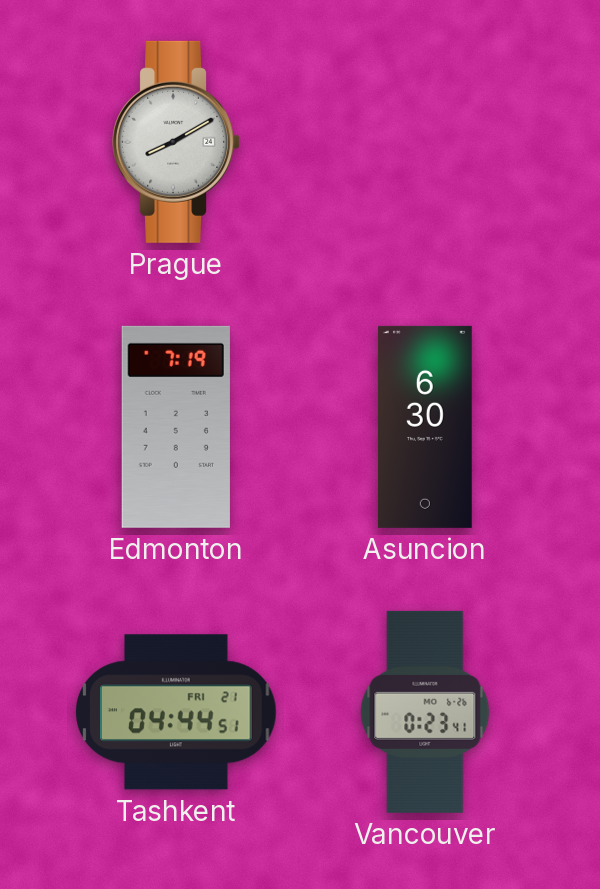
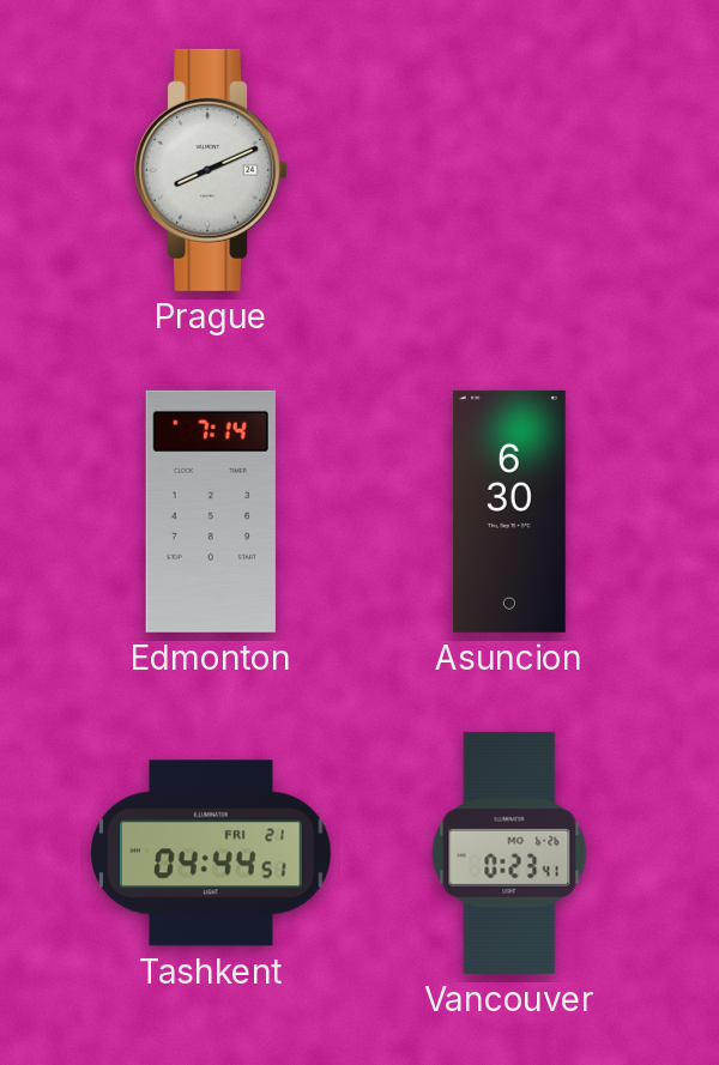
Prague: 8:10 -> 8:11 (211, 170)
Edmonton: 7:19 -> 7:14 (211, 512)
